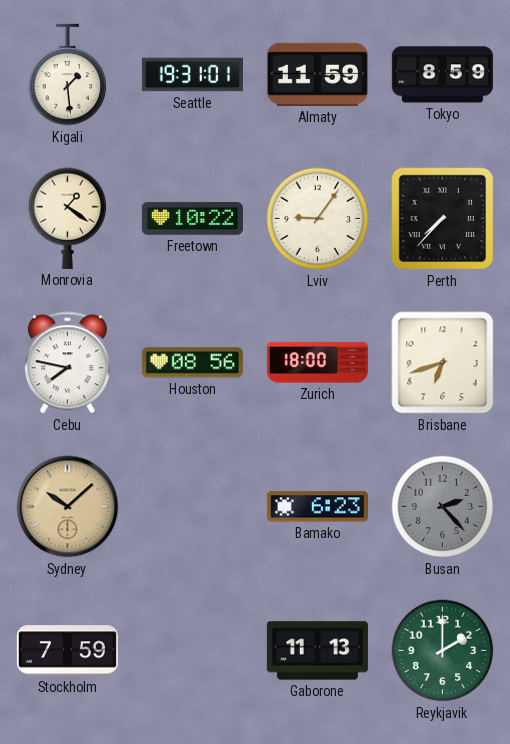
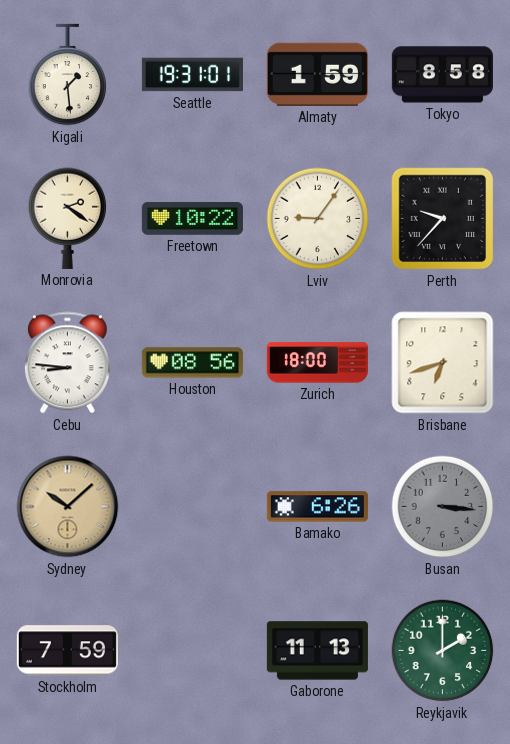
Almaty: 11:59 -> 1:59 (317, 74)
Tokyo: 8:59 -> 8:58 (442, 75)
Monrovia: 1:21 -> 2:21 (68, 218)
Perth: 7:37 -> 9:37 (443, 219)
Cebu: 7:47 -> 8:46 (67, 363)
Bamako: 6:23 -> 6:26 (317, 507)
Busan: 2:23 -> 3:16 (443, 507)
